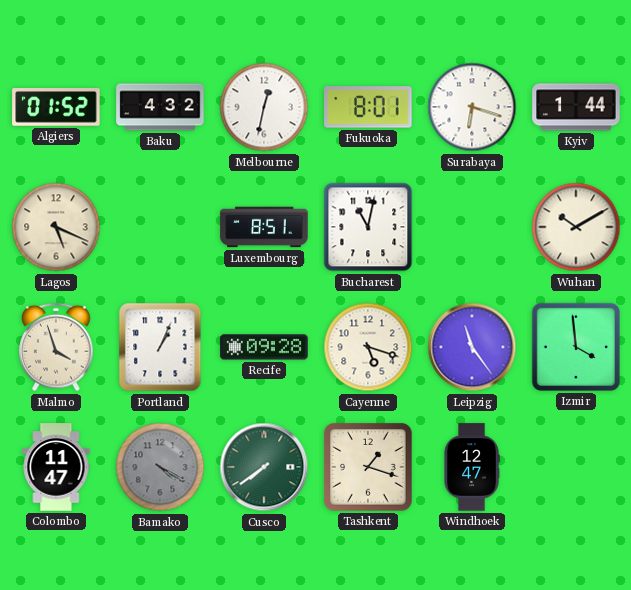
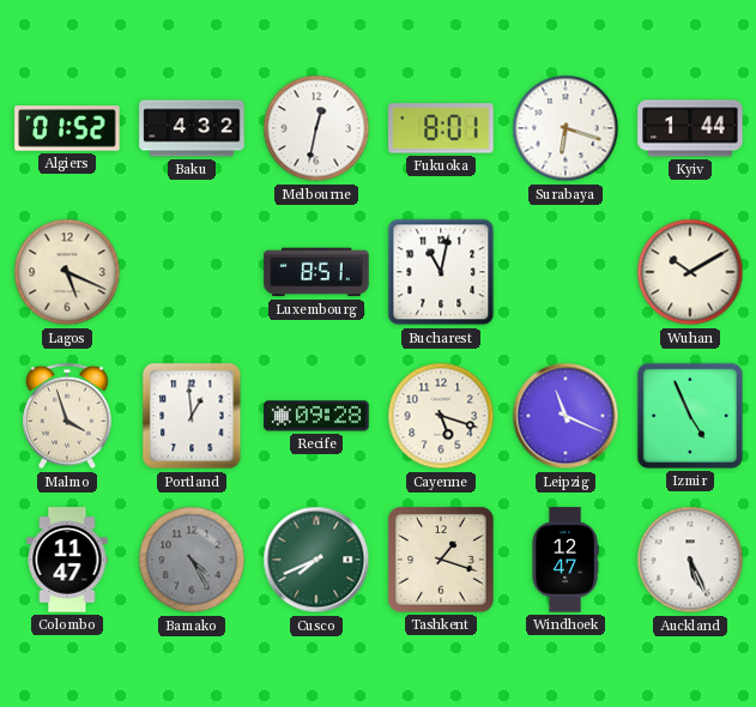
Portland: 1:04 -> 12:59 (192, 416)
Leipzig: 11:24 -> 11:19 (566, 416)
Izmir: 3:59 -> 4:56 (690, 416)
Bamako: 4:20 -> 4:25 (192, 560)
Cusco: 7:39 -> 7:41 (316, 560)
Auckland: none -> 5:26 (690, 560)
